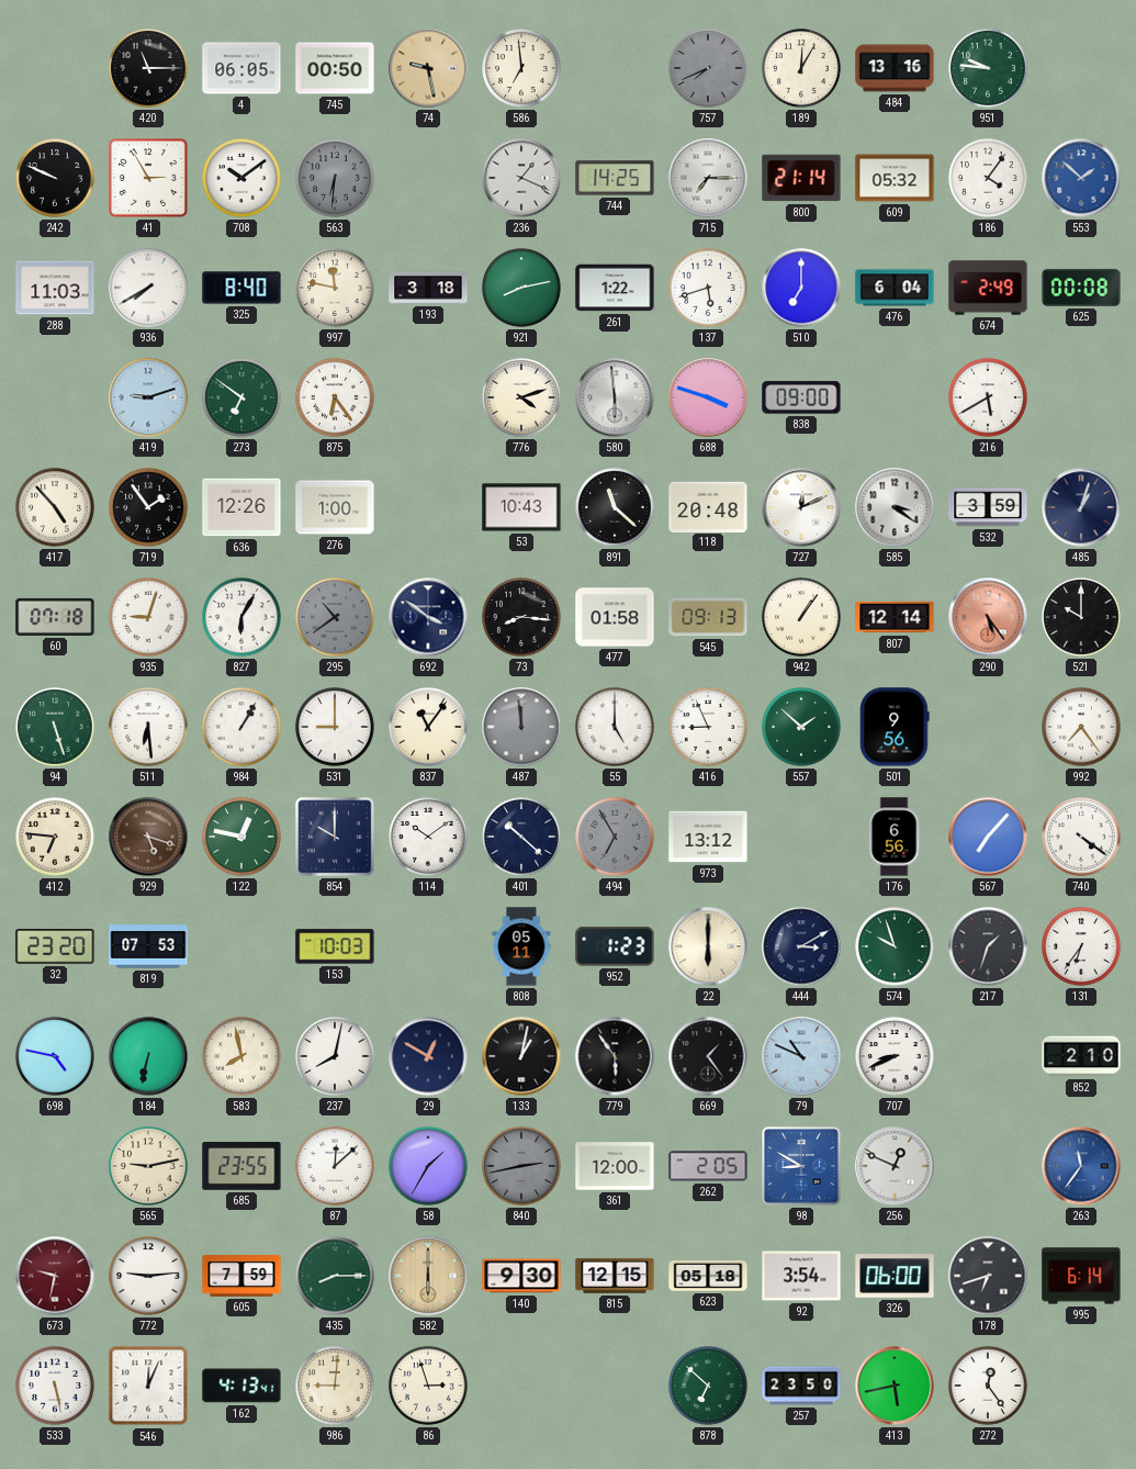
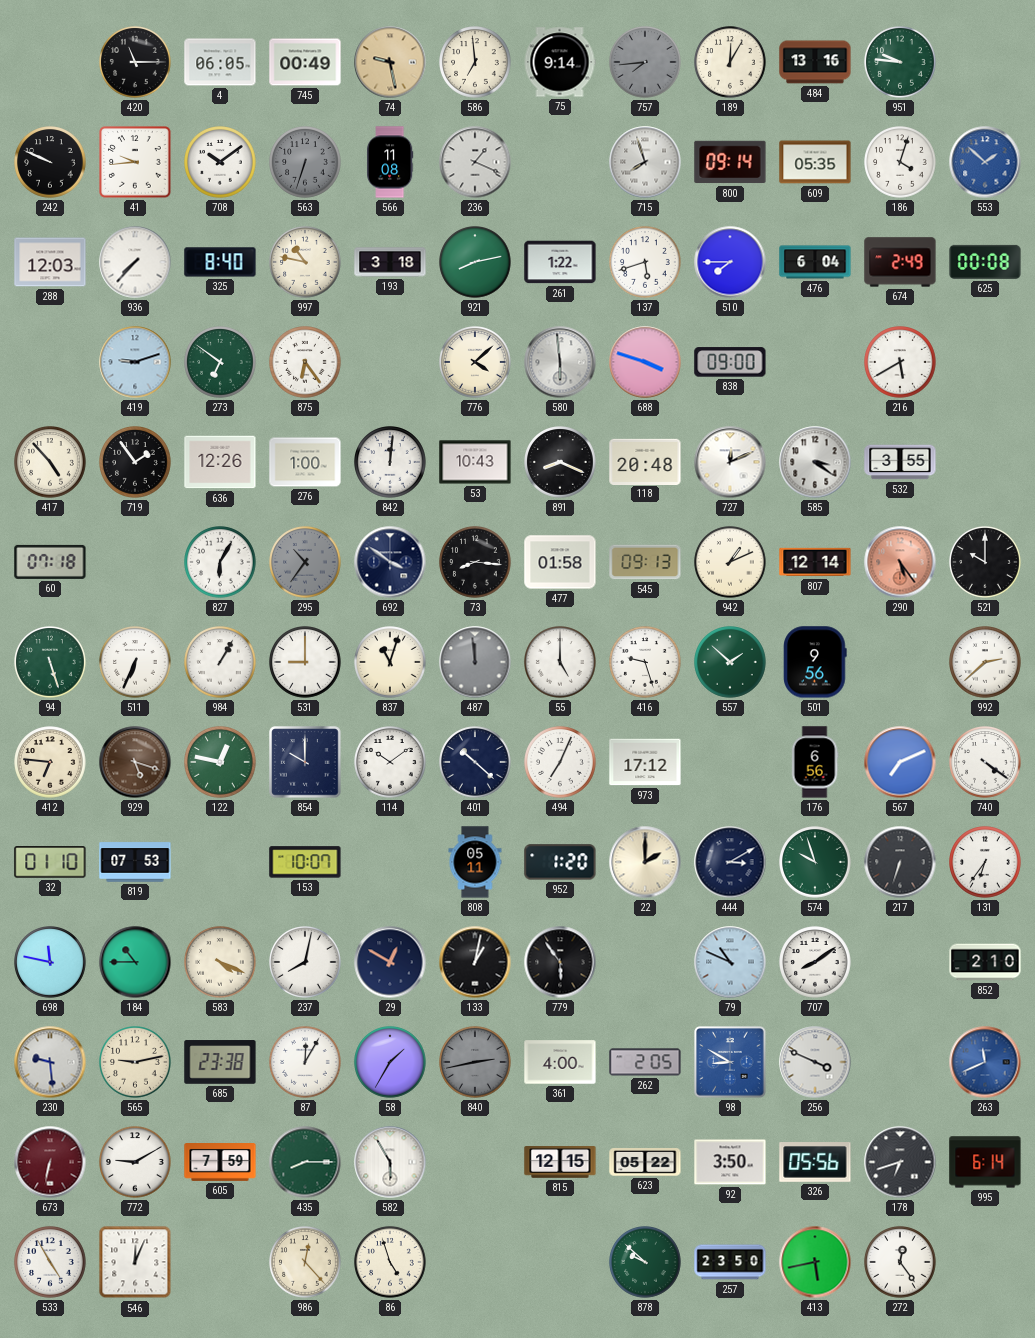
745: 00:50 -> 00:49 (305, 62)
75: none -> 9:14 (560, 62)
757: 7:41 -> 7:44 (645, 62)
41: 2:55 -> 9:44 (135, 162)
563: 6:31 -> 6:33 (305, 162)
566: none -> 11:08 (391, 162)
744: 14:25 -> none (615, 178)
715: 7:15 -> 7:57 (645, 162)
800: 21:14 -> 09:14 (730, 162)
609: 05:32 -> 05:35 (815, 162)
186: 4:06 -> 4:03 (900, 162)
288: 11:03 -> 12:03 (50, 262)
936: 7:40 -> 7:37 (135, 262)
997: 11:47 -> 10:47 (305, 262)
510: 7:00 -> 7:45 (730, 262)
776: 4:12 -> 4:08 (475, 362)
842: none -> 12:01 (390, 462)
891: 11:22 -> 8:19 (560, 462)
532: 3:59 -> 3:55 (900, 462)
485: 1:03 -> none (1081, 507)
935: 9:03 -> none (148, 617)
295: 10:39 -> 10:36 (305, 562)
942: 1:06 -> 1:11 (730, 562)
511: 6:29 -> 6:34 (135, 662)
837: 11:06 -> 11:03 (390, 662)
416: 8:56 -> 9:27 (645, 662)
992: 7:24 -> 2:38 (985, 662)
494: 6:55 -> 7:04 (560, 762)
494 dial: grey -> white (560, 762)
973: 13:12 -> 17:12 (645, 762)
567: 7:07 -> 7:11 (900, 762)
32: 23:20 -> 01:10 (50, 862)
153: 10:03 -> 10:07 (305, 862)
952: 1:23 -> 1:20 (560, 862)
22: 6:00 -> 2:00 (645, 862)
217: 1:33 -> 6:33 (900, 862)
698: 4:47 -> 11:47 (50, 962)
184: 6:32 -> 10:45 (135, 962)
583: 7:58 -> 4:19 (220, 962)
669: 1:24 -> none (708, 1056)
707: 8:41 -> 8:09 (815, 962)
230: none -> 9:29 (50, 1062)
685: 23:55 -> 23:38 (220, 1062)
87: 12:08 -> 12:05 (305, 1062)
361: 12:00 -> 4:00 (560, 1062)
256: 12:49 -> 3:49 (815, 1062)
263: 11:36 -> 11:41 (985, 1062)
673: 9:32 -> 6:32 (50, 1162)
772: 9:14 -> 9:10 (135, 1162)
582: 6:00 -> 5:55 (390, 1162)
582 dial: champagne -> white (390, 1162)
140: 9:30 -> none (521, 1276)
623: 05:18 -> 05:22 (645, 1163)
92: 3:54 -> 3:50 (730, 1162)
326: 06:00 -> 05:56 (815, 1163)
533: 5:28 -> 4:55 (50, 1262)
162: 4:13 -> none (241, 1386)
986: 9:01 -> 12:23 (305, 1262)
86: 2:57 -> 4:57 (390, 1262)
878: 6:52 -> 9:52 (645, 1262)
